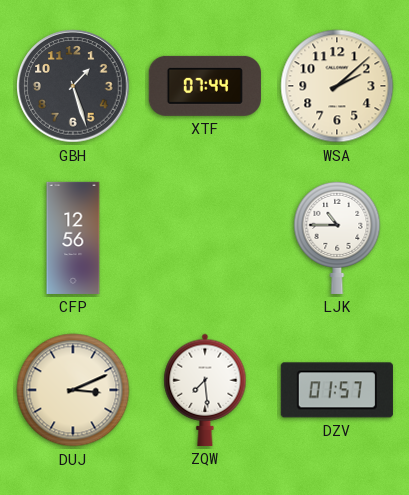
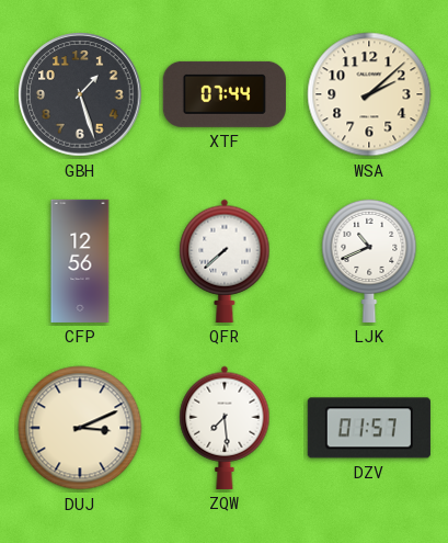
QFR: none -> 7:38 (225, 261)
LJK: 10:45 -> 10:41 (369, 260)
